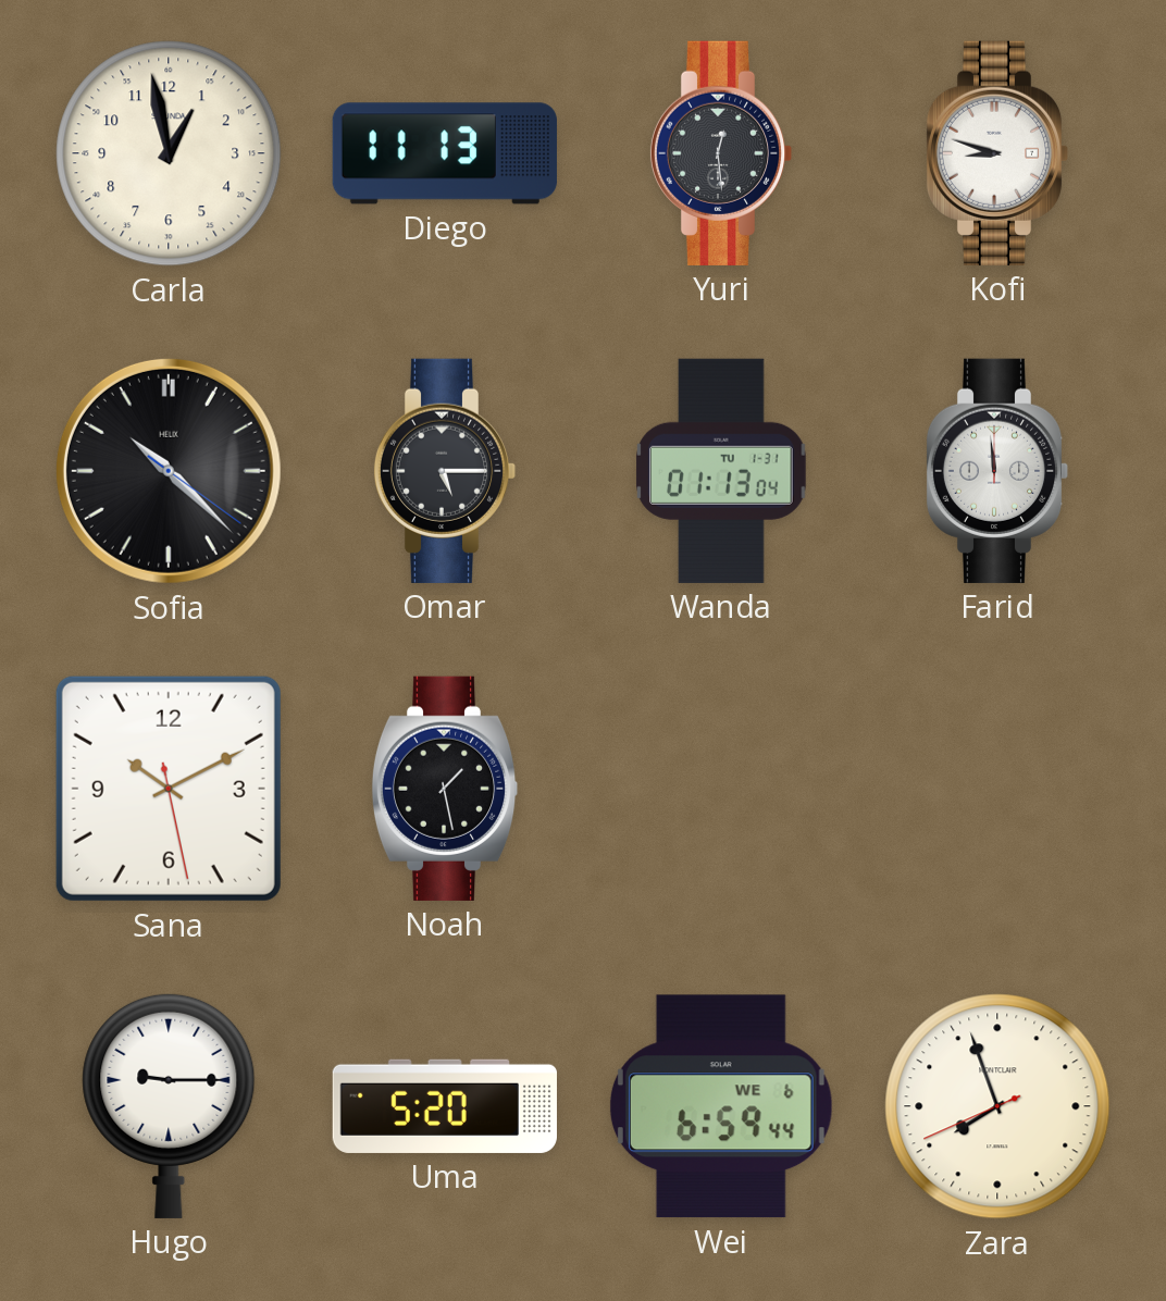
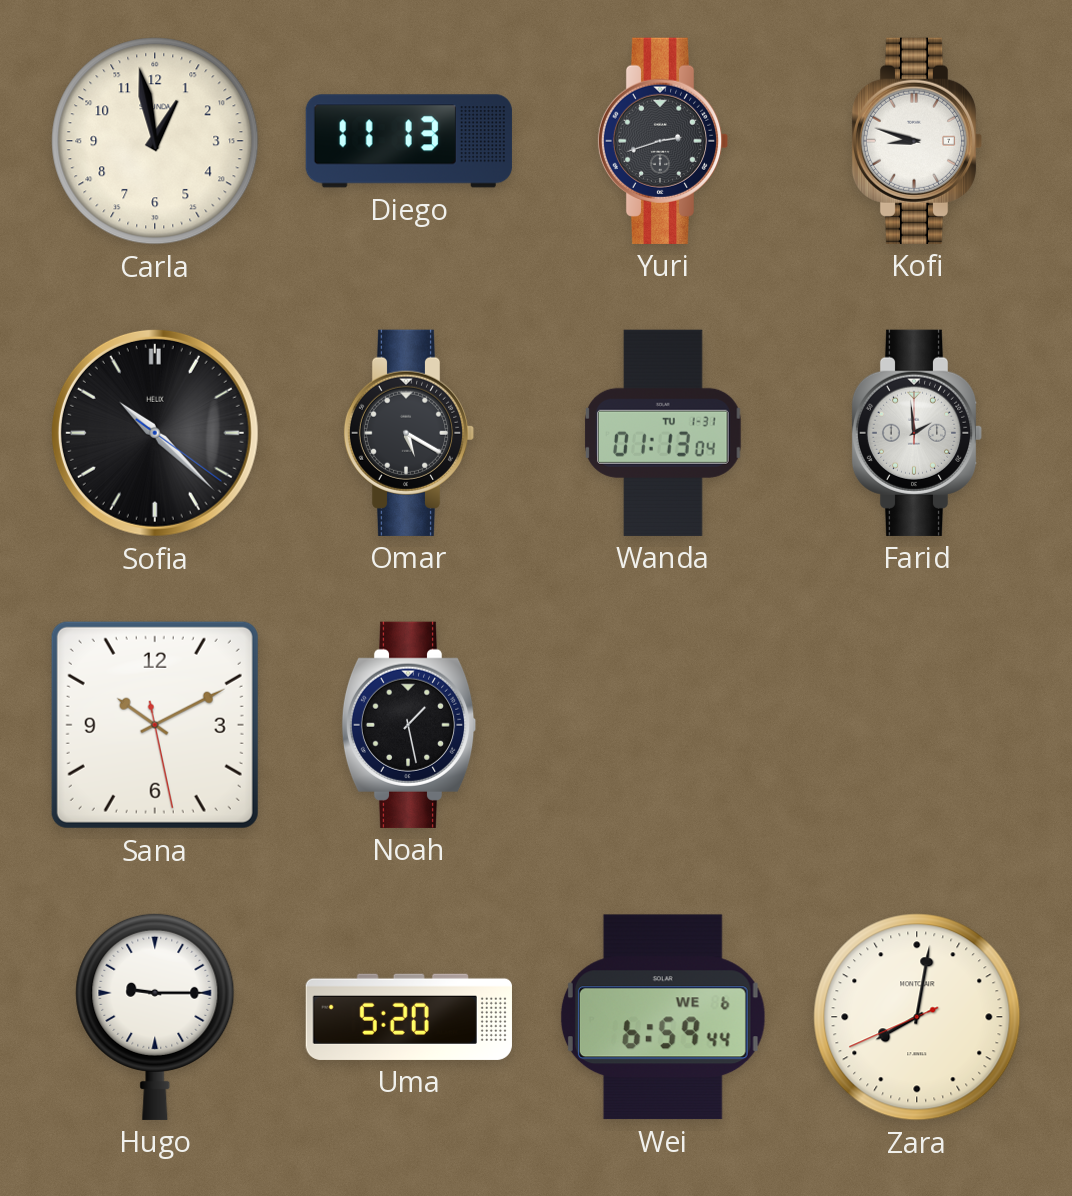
Yuri: 12:29 -> 2:42 (663, 141)
Omar: 5:15 -> 5:20 (409, 433)
Farid: 11:59 -> 1:59 (917, 433)
Zara: 7:56 -> 8:01 (917, 1017)
